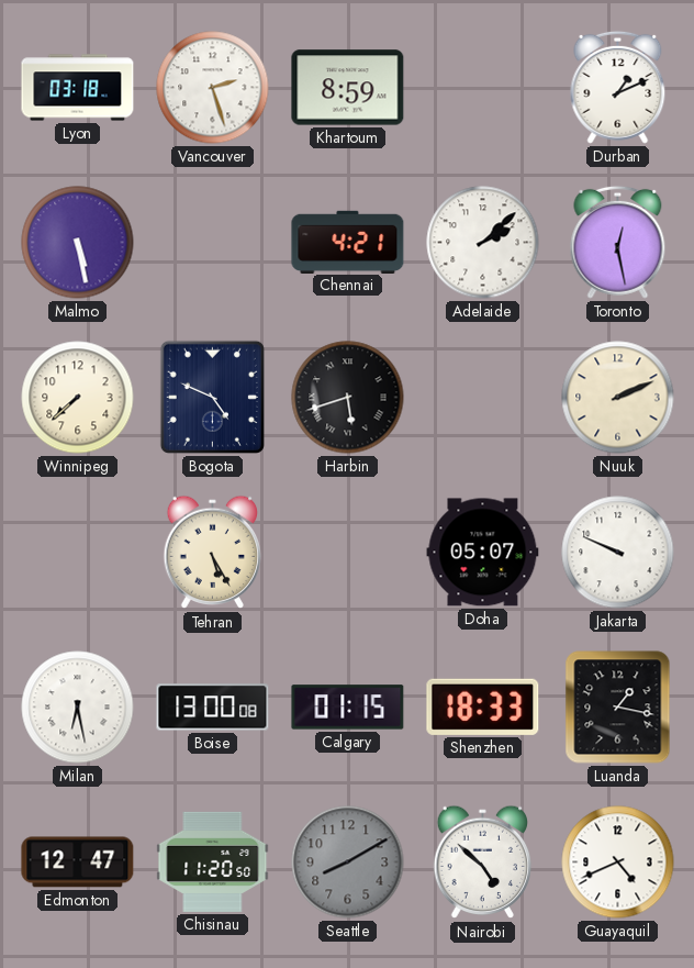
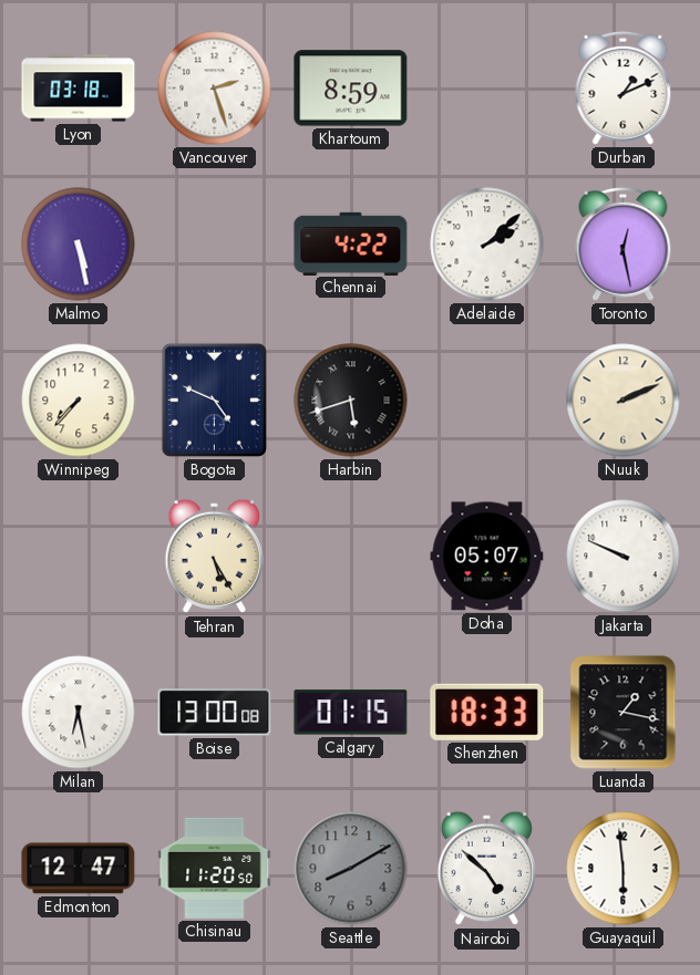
Chennai: 4:21 -> 4:22 (351, 243)
Winnipeg: 7:38 -> 7:37 (79, 401)
Guayaquil: 4:41 -> 5:59 (624, 869)
